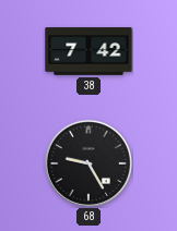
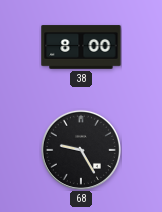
38: 7:42 -> 8:00 (81, 47)
